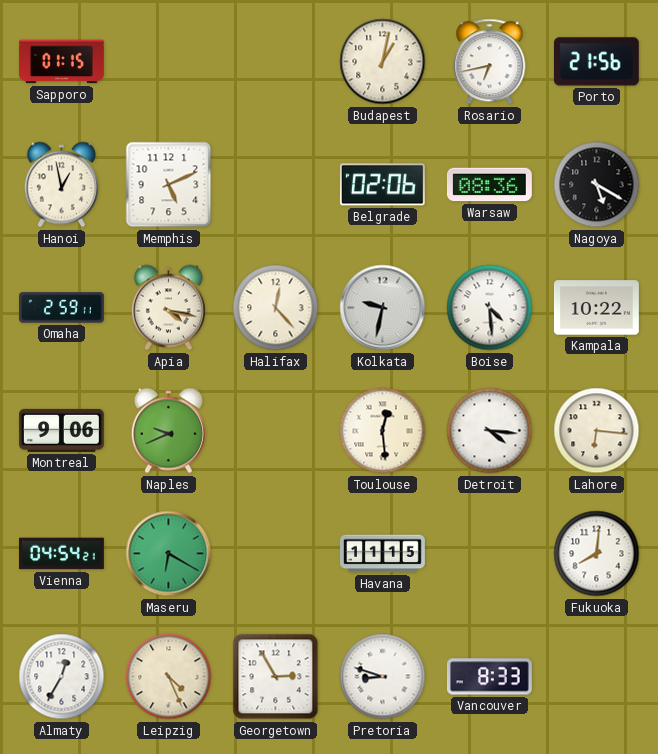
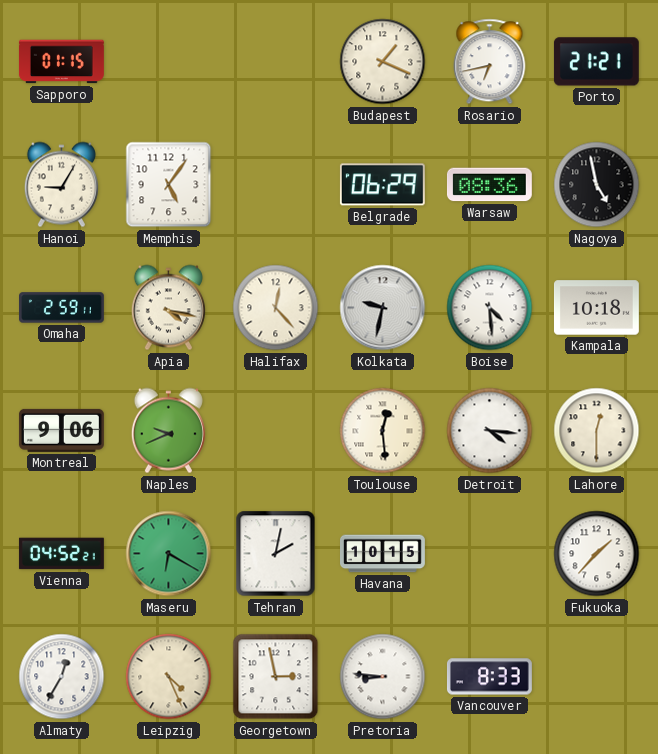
Budapest: 1:02 -> 1:19 (383, 62)
Porto: 21:56 -> 21:21 (596, 62)
Hanoi: 12:58 -> 9:05 (61, 185)
Memphis: 5:11 -> 5:06 (169, 185)
Belgrade: 02:06 -> 06:29 (382, 185)
Nagoya: 5:20 -> 4:58 (597, 185)
Kampala: 10:22 -> 10:18 (596, 308)
Lahore: 6:16 -> 12:30 (597, 431)
Vienna: 04:54 -> 04:52 (61, 554)
Tehran: none -> 2:02 (276, 554)
Havana: 11:15 -> 10:15 (383, 554)
Fukuoka: 8:01 -> 1:37 (597, 554)
Georgetown: 2:55 -> 2:58 (276, 677)
Pretoria: 8:48 -> 8:46 (383, 677)
